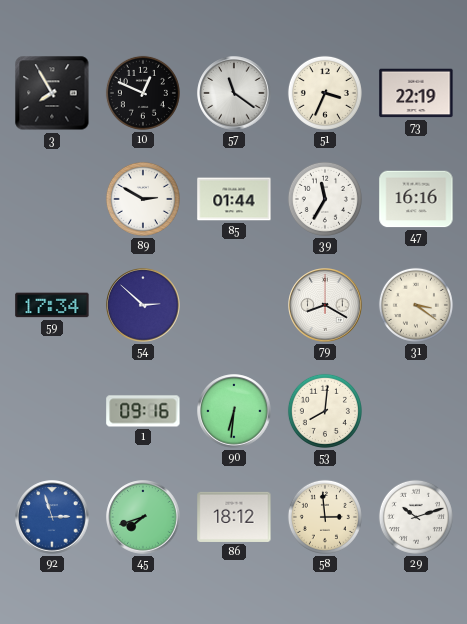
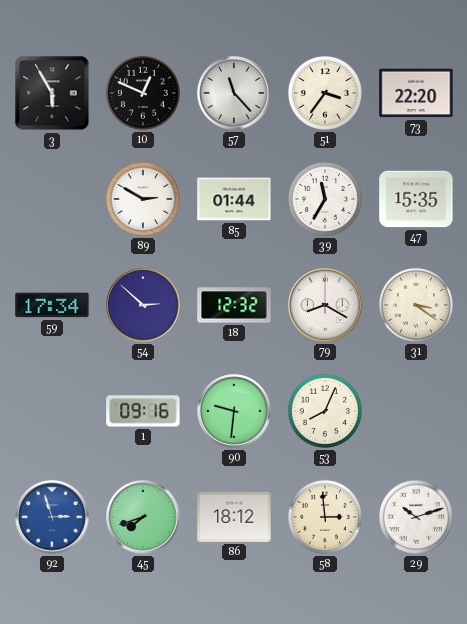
3: 7:55 -> 5:55 (52, 93)
57: 11:21 -> 11:23 (234, 93)
51: 3:34 -> 3:36 (325, 93)
73: 22:19 -> 22:20 (416, 93)
47: 16:16 -> 15:35 (416, 199)
18: none -> 12:32 (234, 305)
90: 6:31 -> 9:31 (234, 411)
53: 8:01 -> 8:04 (325, 411)
